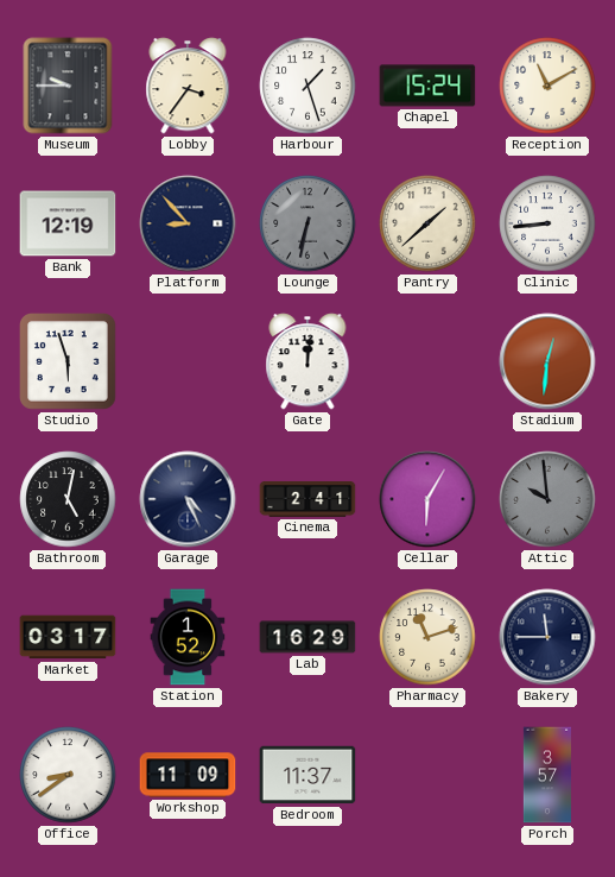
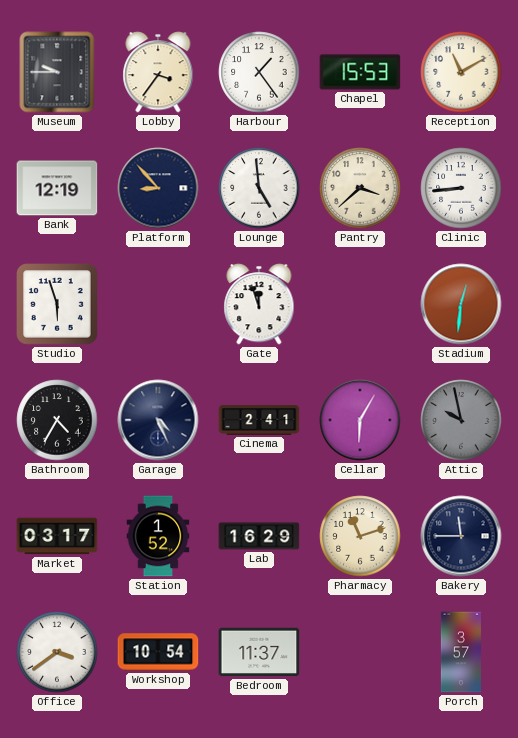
Harbour: 1:27 -> 1:24 (259, 72)
Chapel: 15:24 -> 15:53 (360, 72)
Lounge: 6:32 -> 4:59 (259, 188)
Lounge dial: grey -> white (259, 188)
Pantry: 1:38 -> 3:38 (360, 188)
Gate: 12:01 -> 11:57 (259, 304)
Bathroom: 5:02 -> 4:35 (57, 420)
Attic: 9:59 -> 9:58 (461, 420)
Office: 8:39 -> 3:39 (57, 652)
Workshop: 11:09 -> 10:54 (158, 652)
